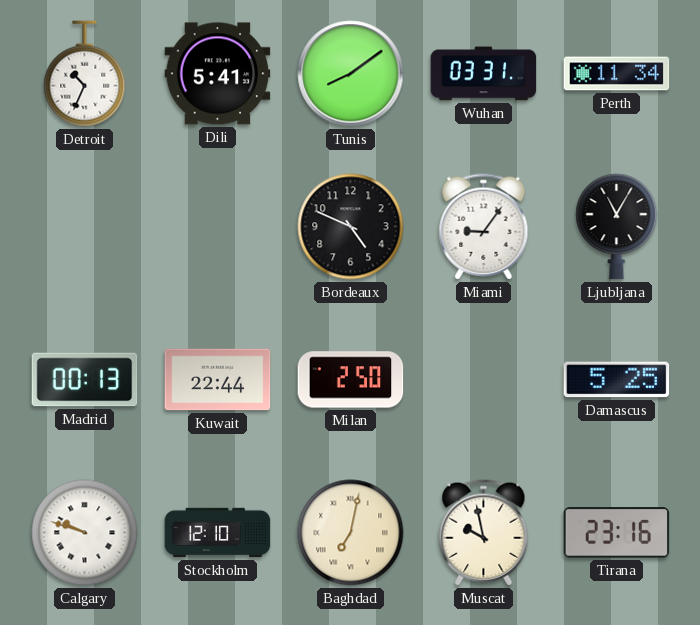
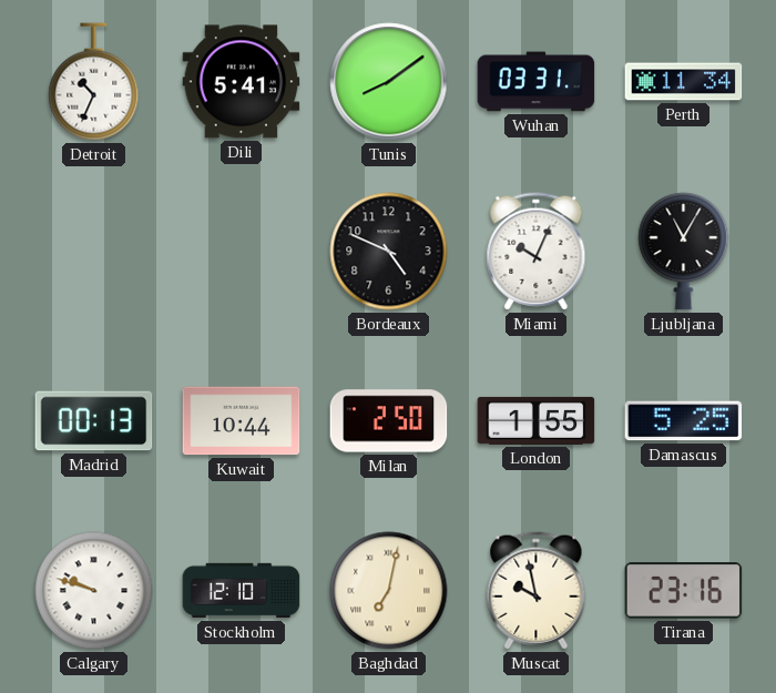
Miami: 9:06 -> 10:04 (537, 252)
Kuwait: 22:44 -> 10:44 (242, 421)
London: none -> 1:55 (537, 420)
